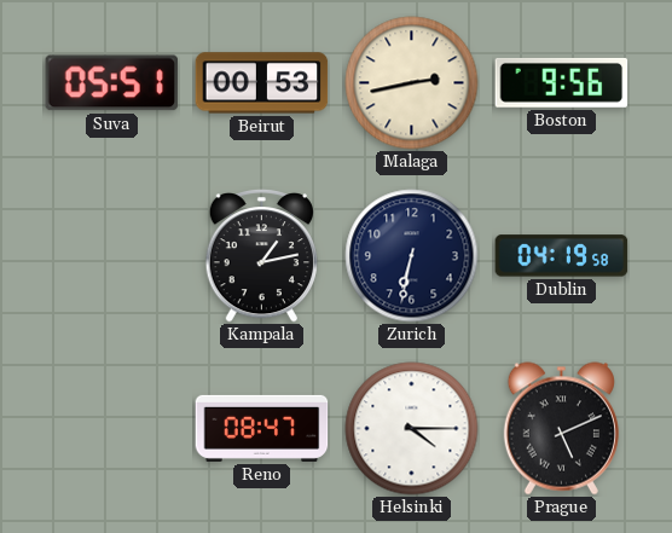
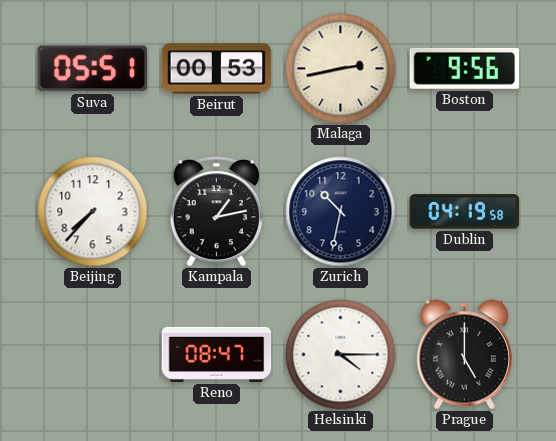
Beijing: none -> 7:37 (93, 212)
Zurich: 6:32 -> 10:32 (341, 212)
Prague: 5:11 -> 5:00 (464, 355)
